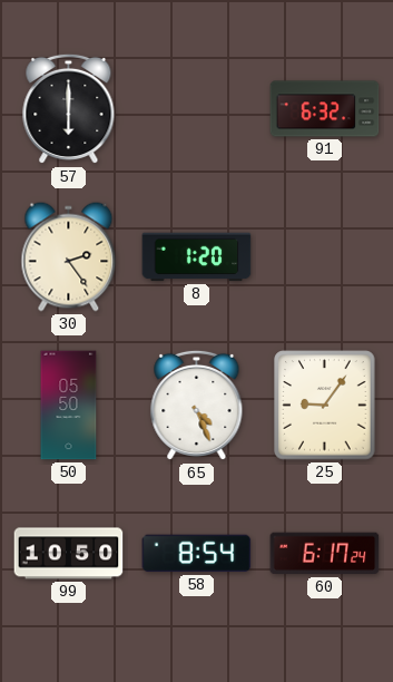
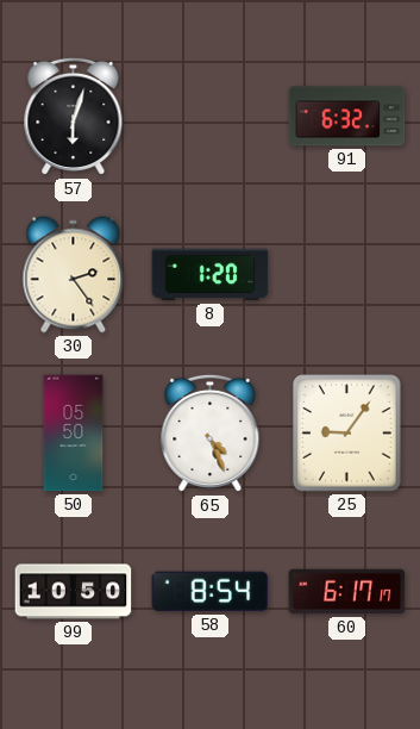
57: 6:00 -> 6:03 (74, 117)
60: 6:17:24 -> 6:17:17 (347, 592)
